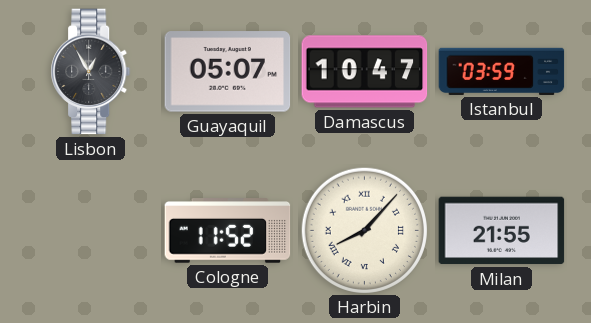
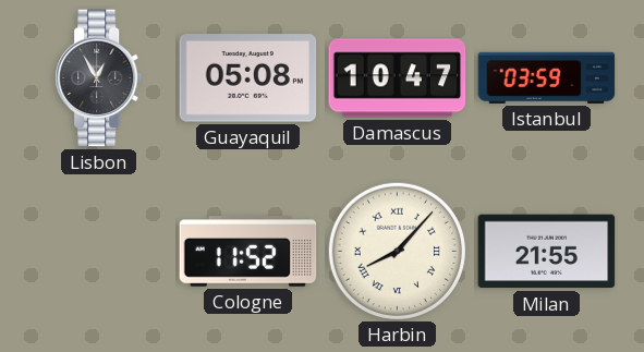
Guayaquil: 05:07 -> 05:08 (248, 78)
